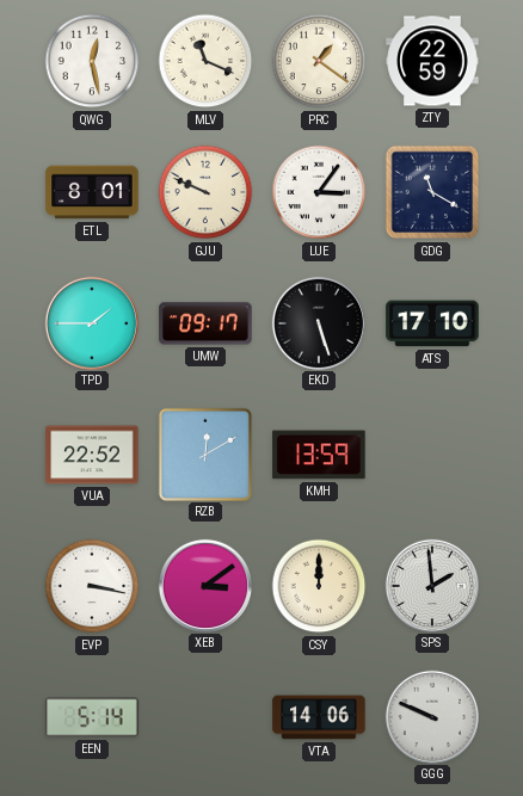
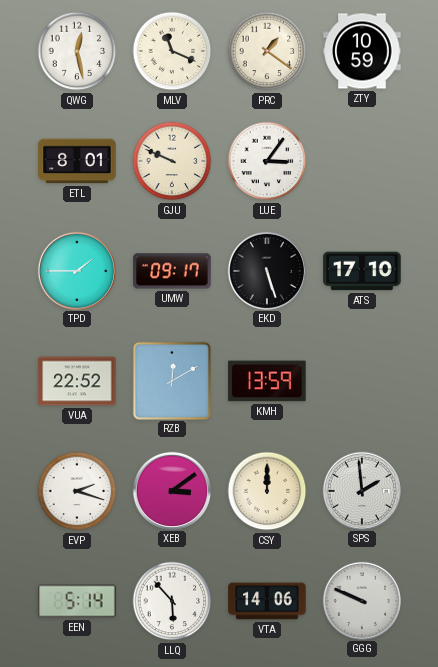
ZTY: 22:59 -> 10:59 (362, 51)
GDG: 11:20 -> none (432, 192)
EVP: 3:17 -> 2:18 (77, 491)
LLQ: none -> 5:53 (172, 601)
